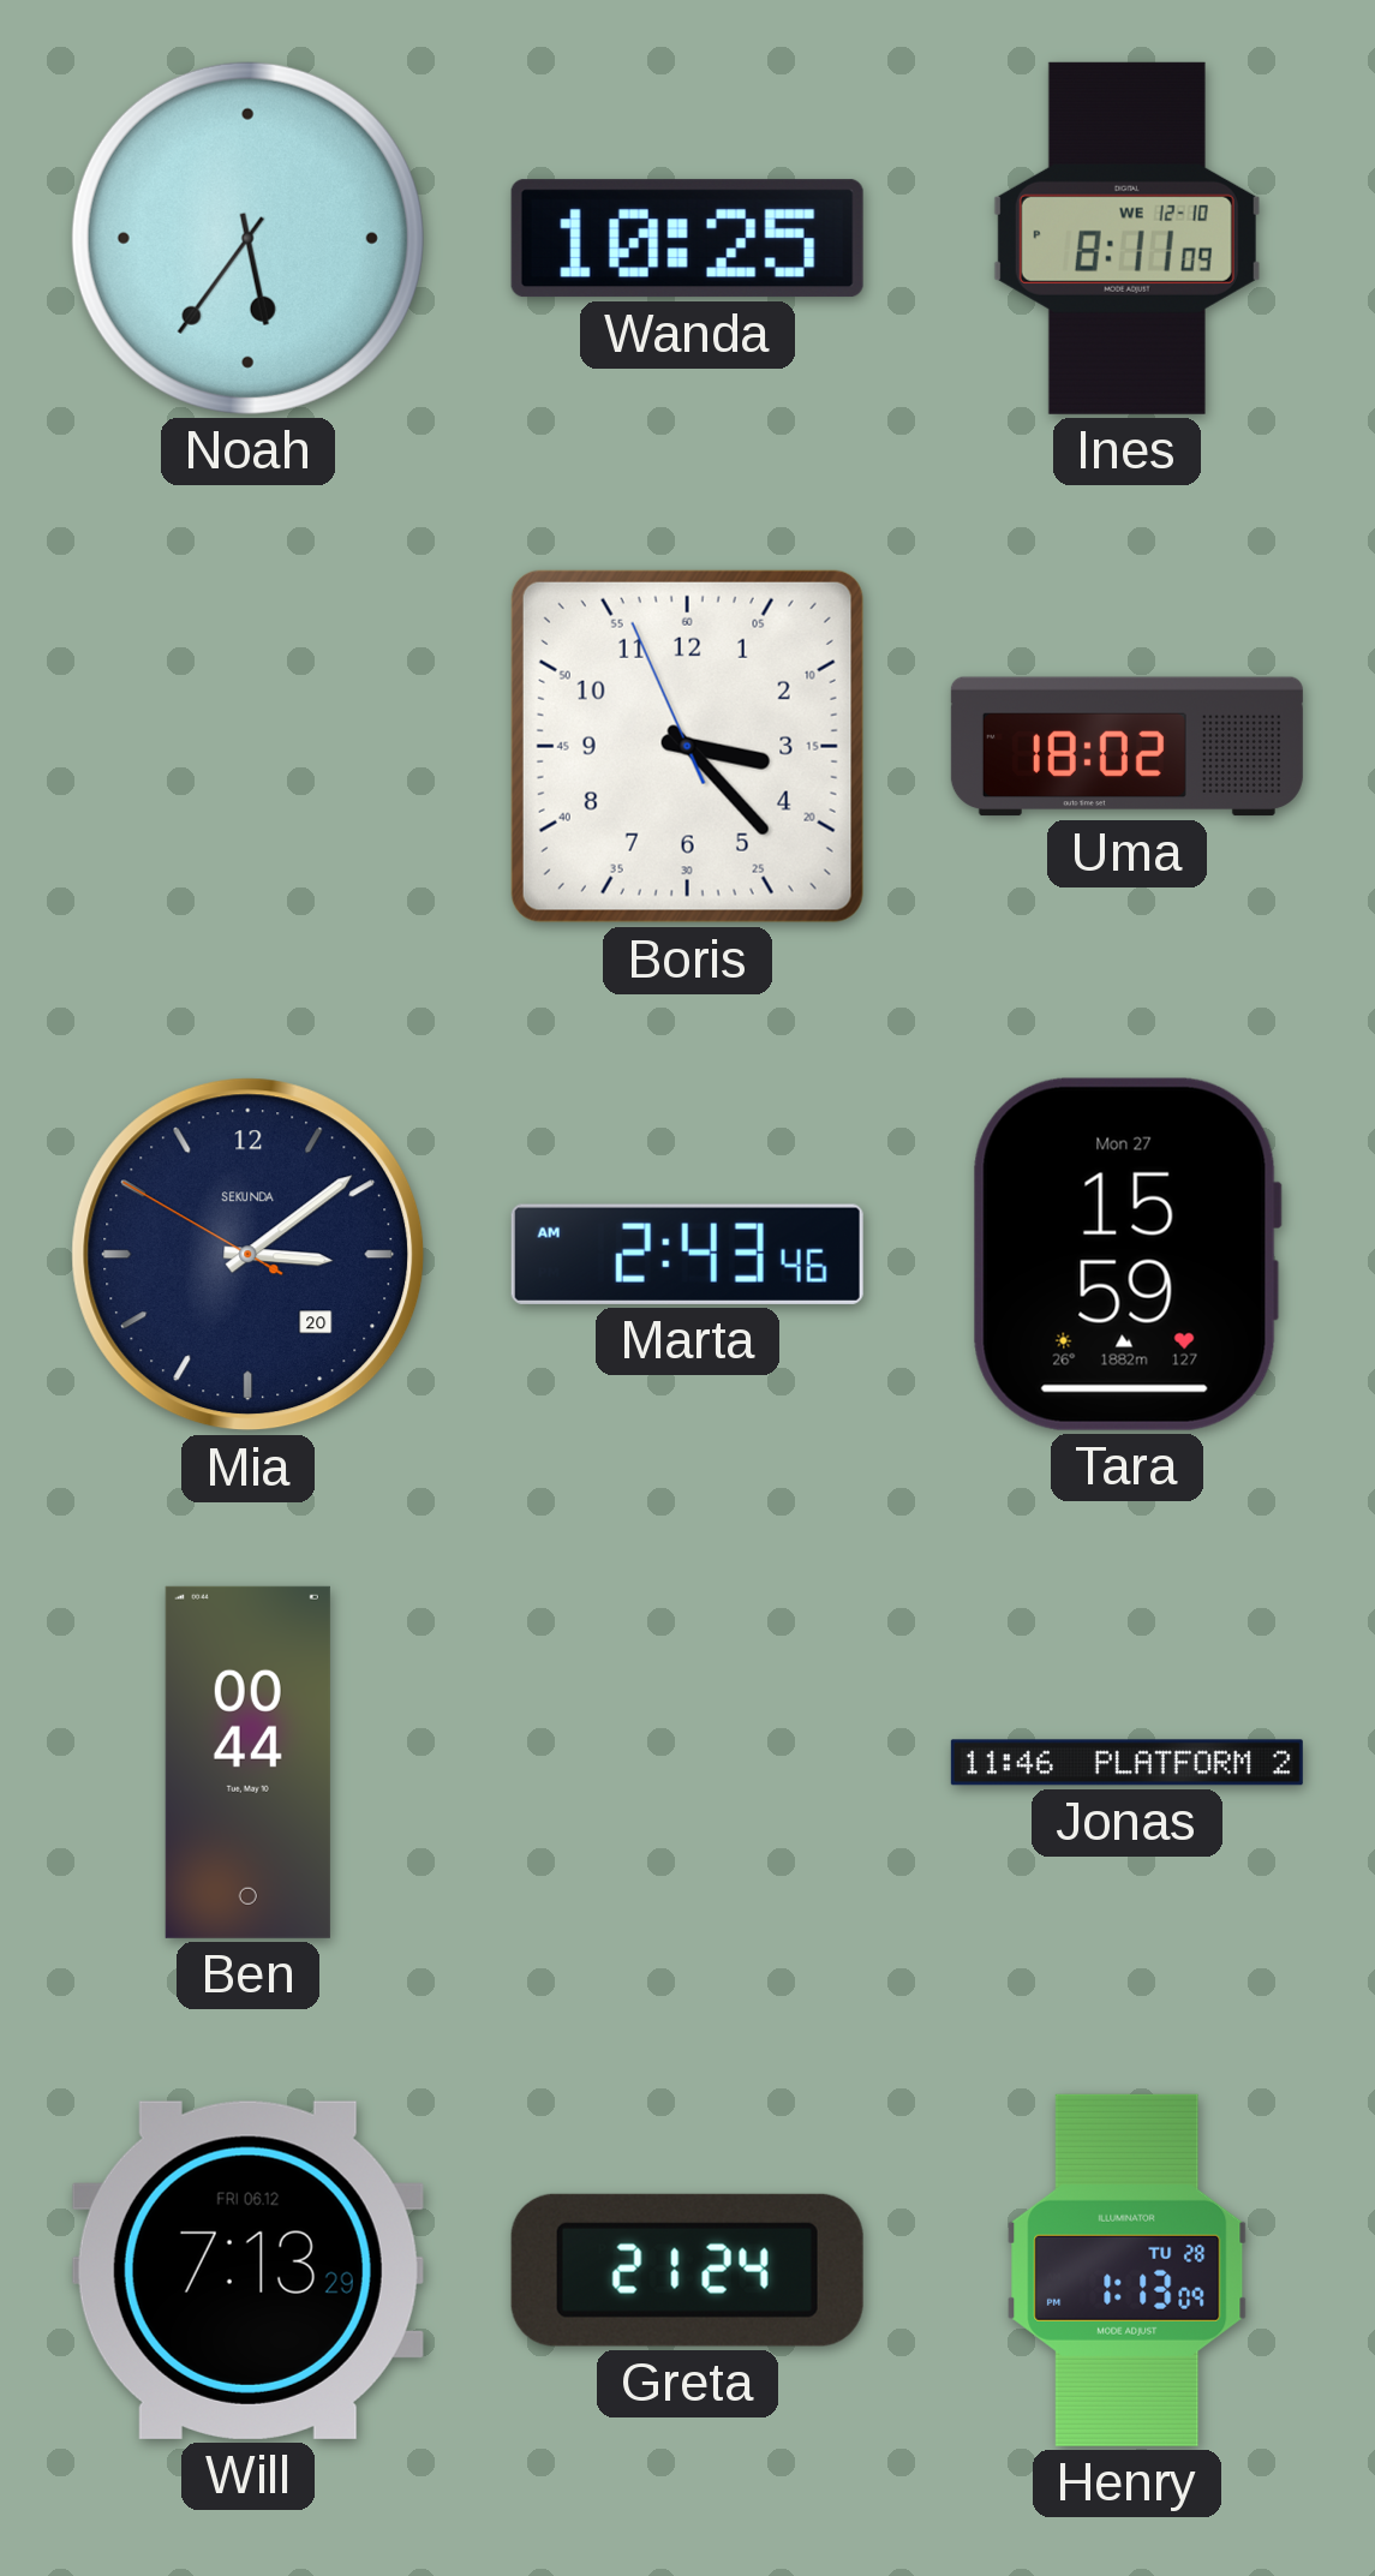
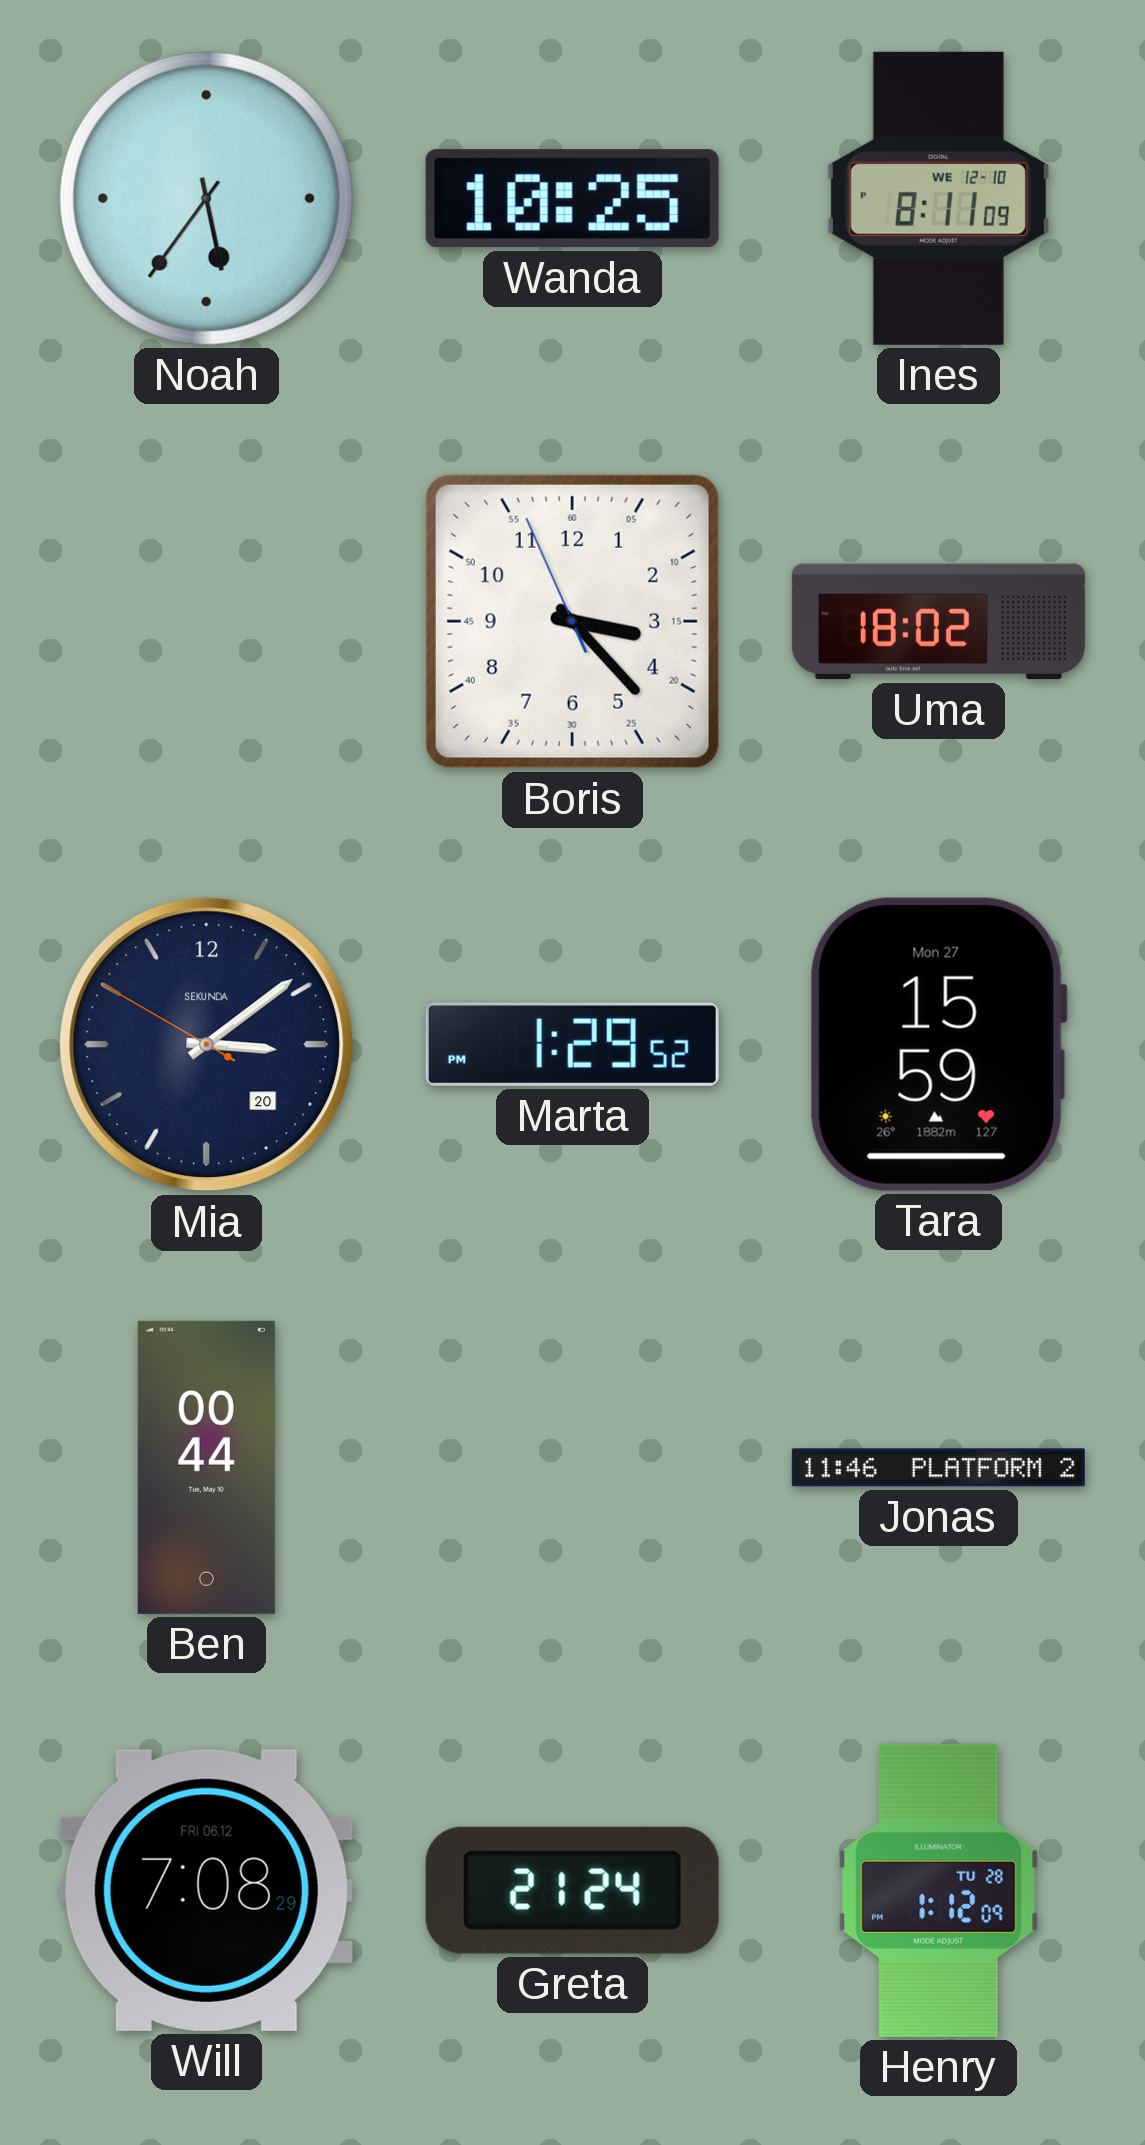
Marta: 2:43 -> 1:29 (572, 1044)
Will: 7:13 -> 7:08 (206, 1890)
Henry: 1:13 -> 1:12 (939, 1890)
